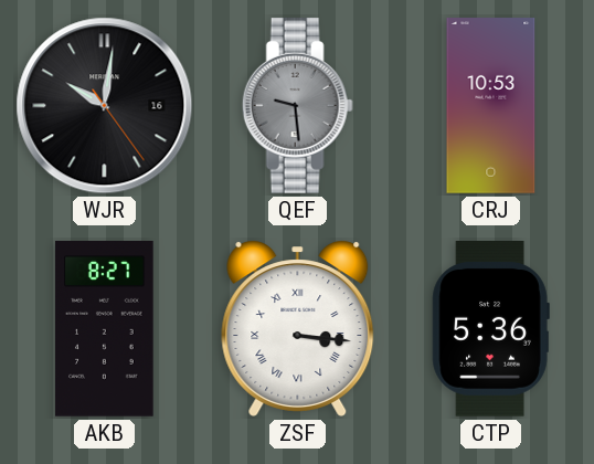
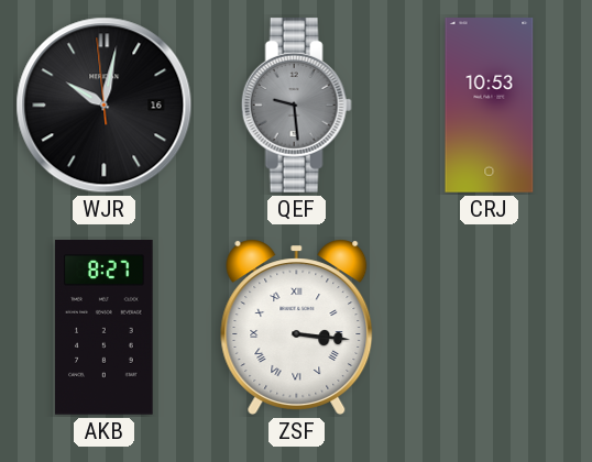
WJR: 10:01:24 -> 10:01:59 (105, 106)
CTP: 5:36 -> none (490, 329)
